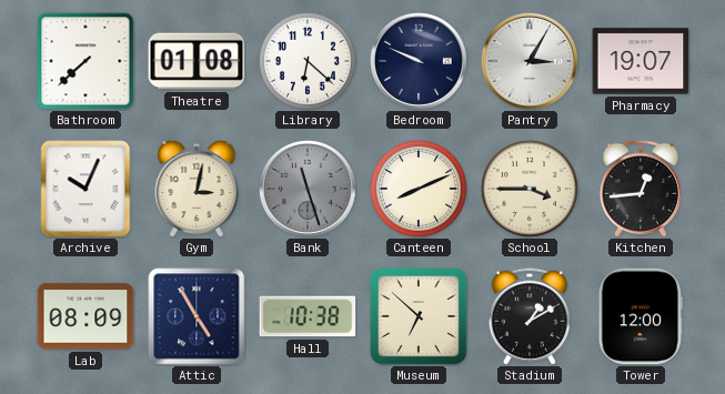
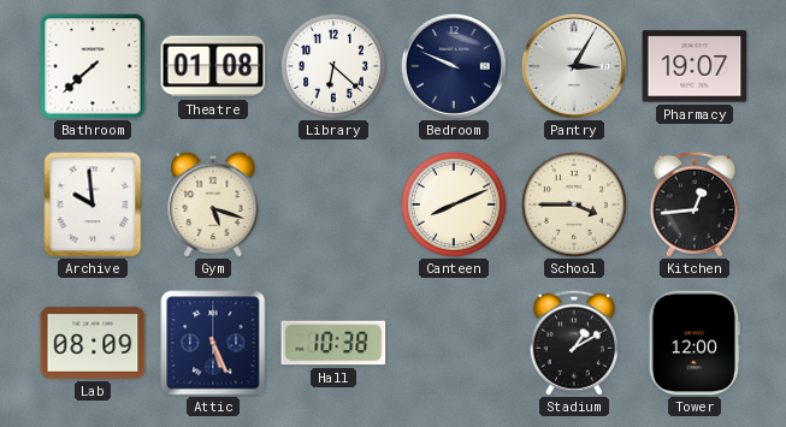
Archive: 10:04 -> 9:59 (93, 204)
Gym: 3:02 -> 5:18 (213, 204)
Bank: 11:27 -> none (308, 189)
Attic: 4:55 -> 5:26 (213, 343)
Museum: 6:52 -> none (419, 316)
